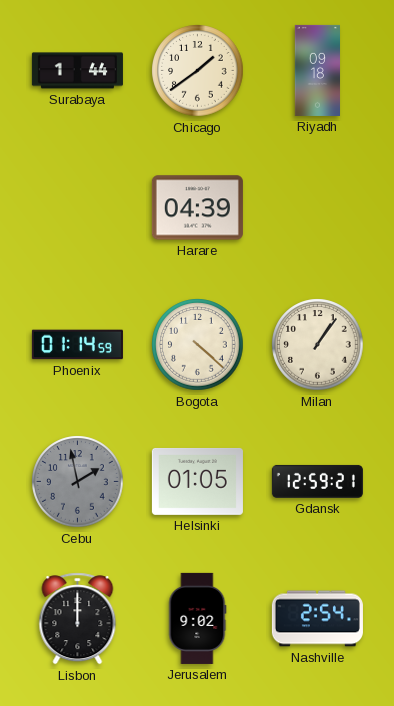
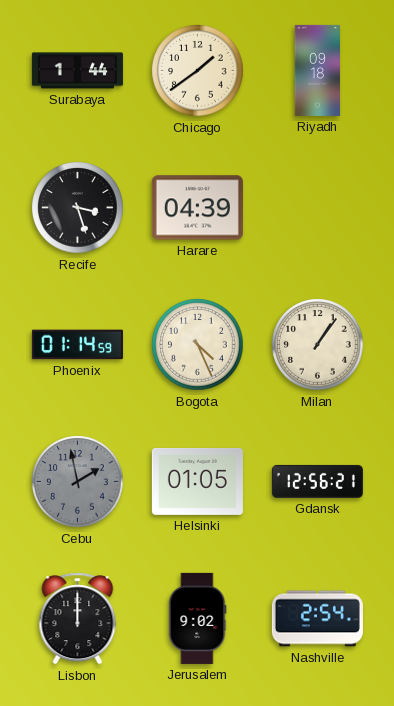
Recife: none -> 3:27 (78, 208)
Bogota: 4:22 -> 4:26 (198, 345)
Gdansk: 12:59 -> 12:56 (317, 481)
